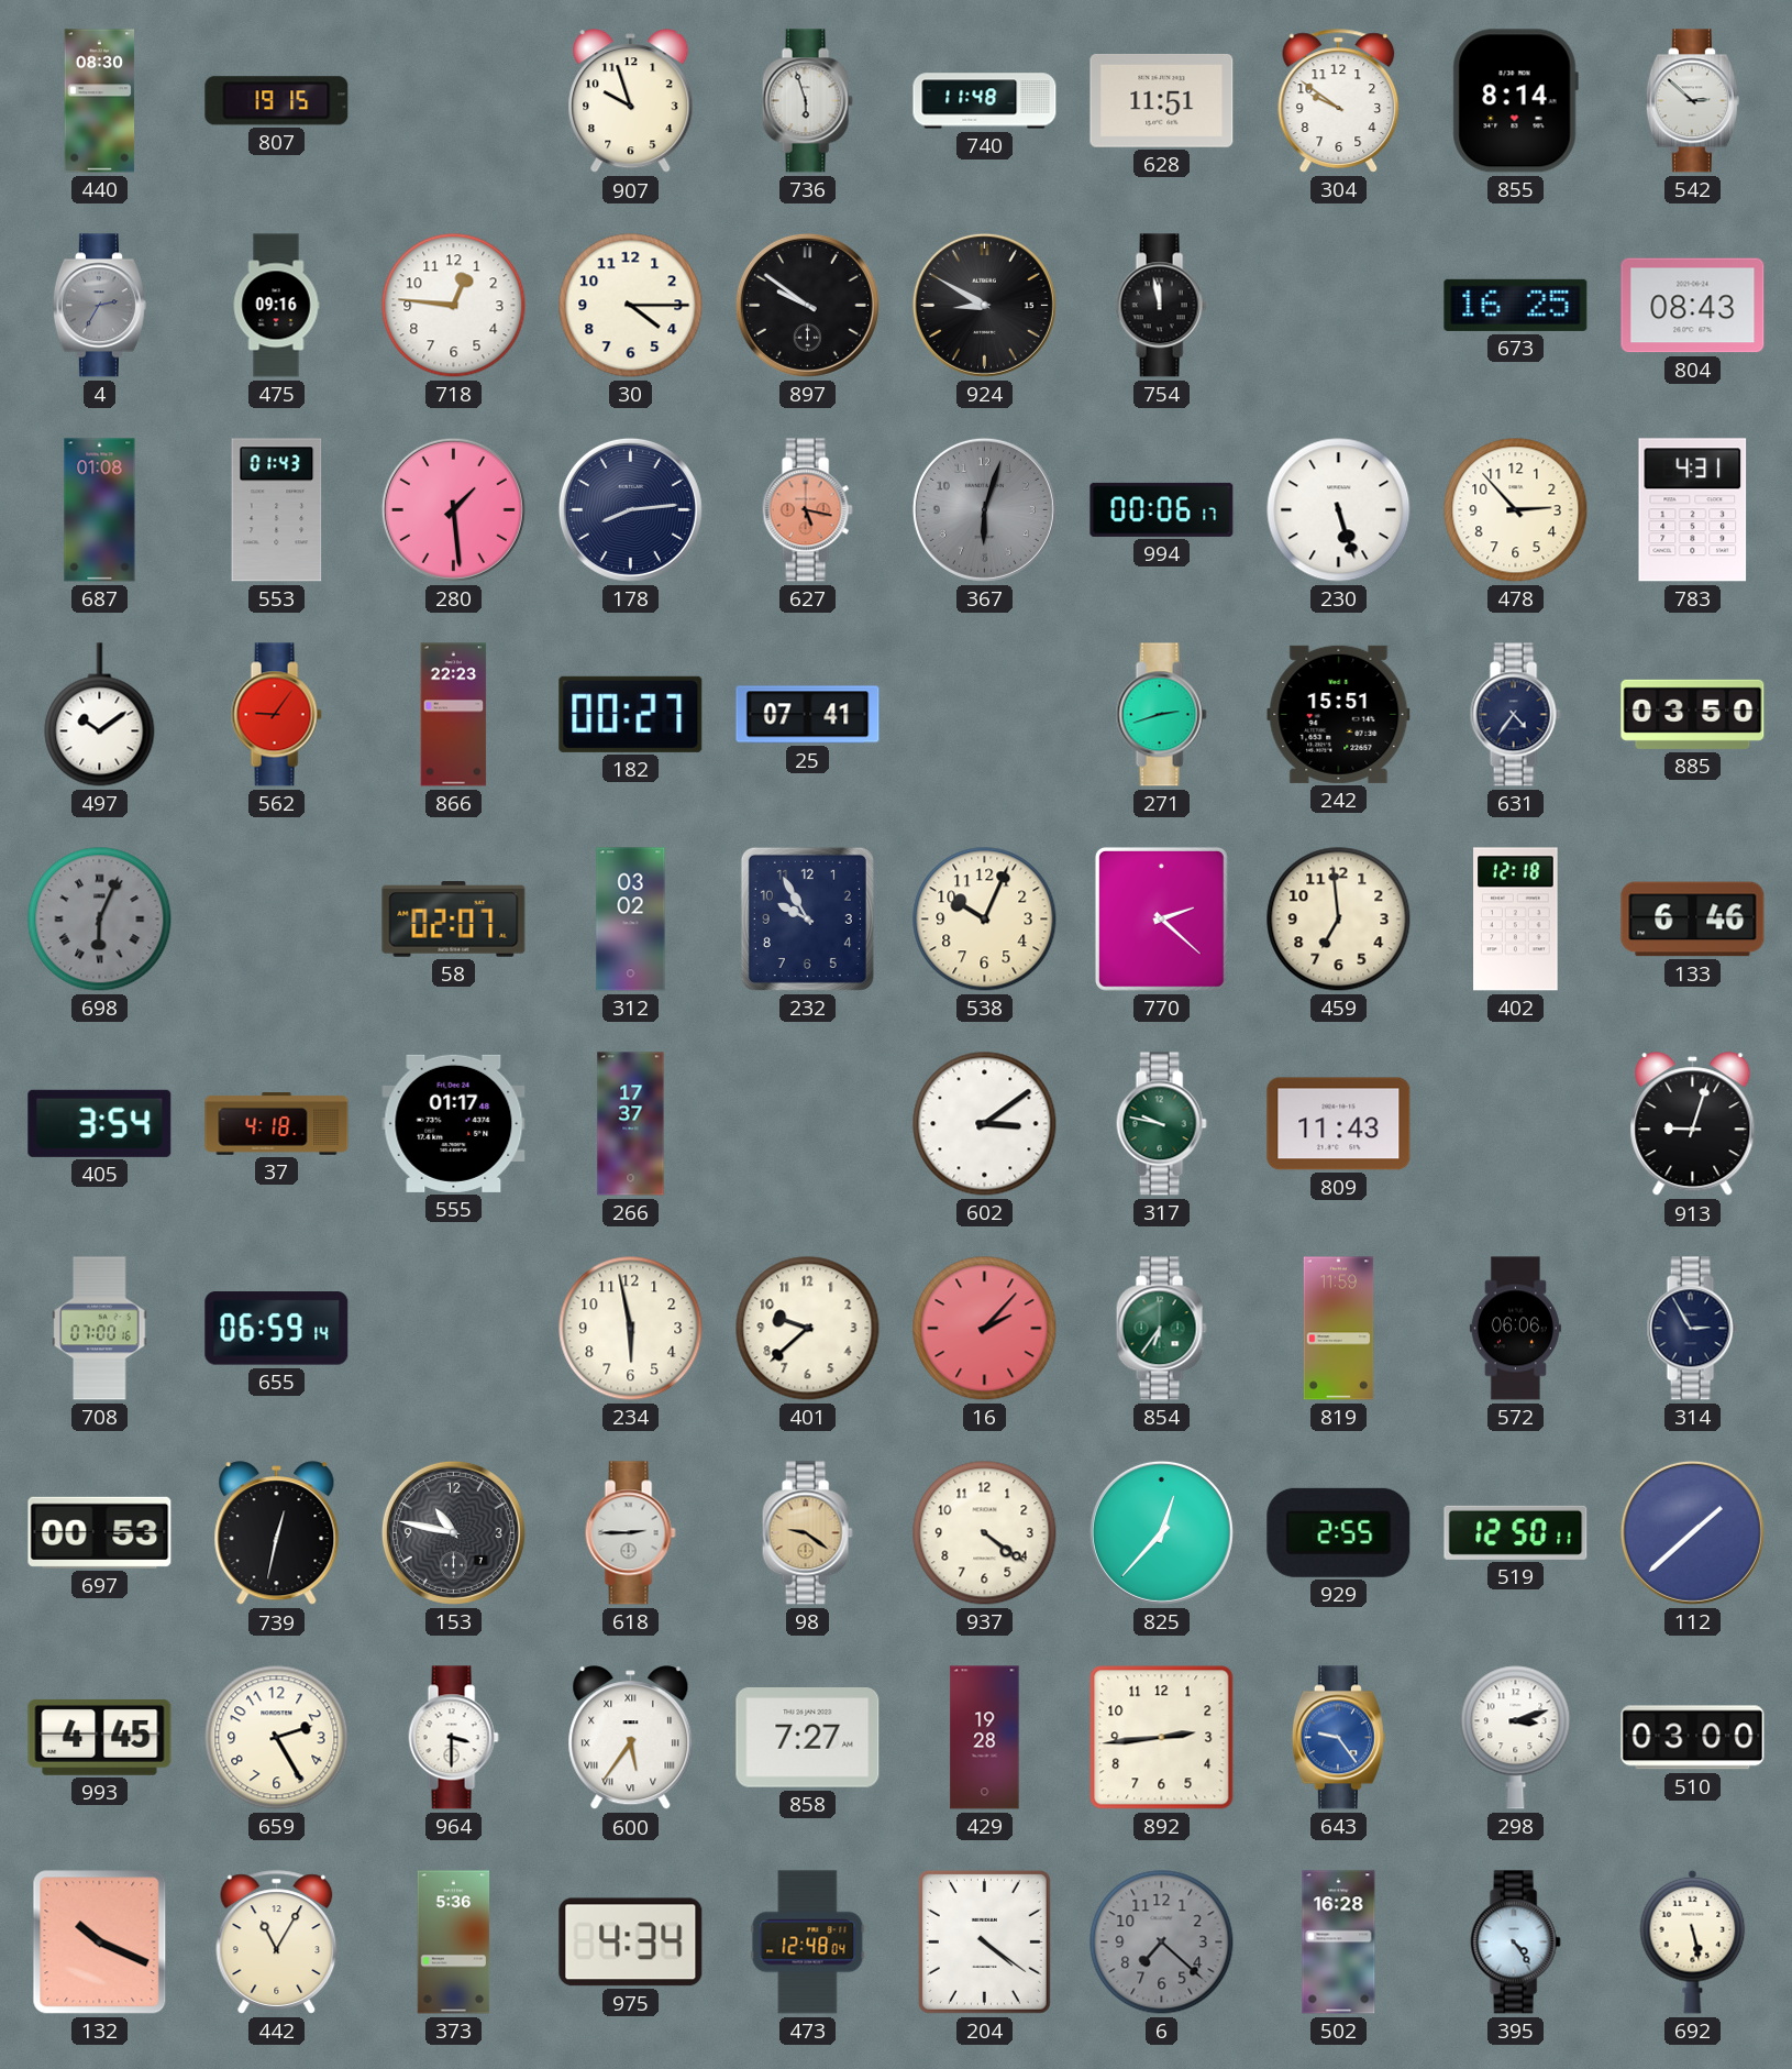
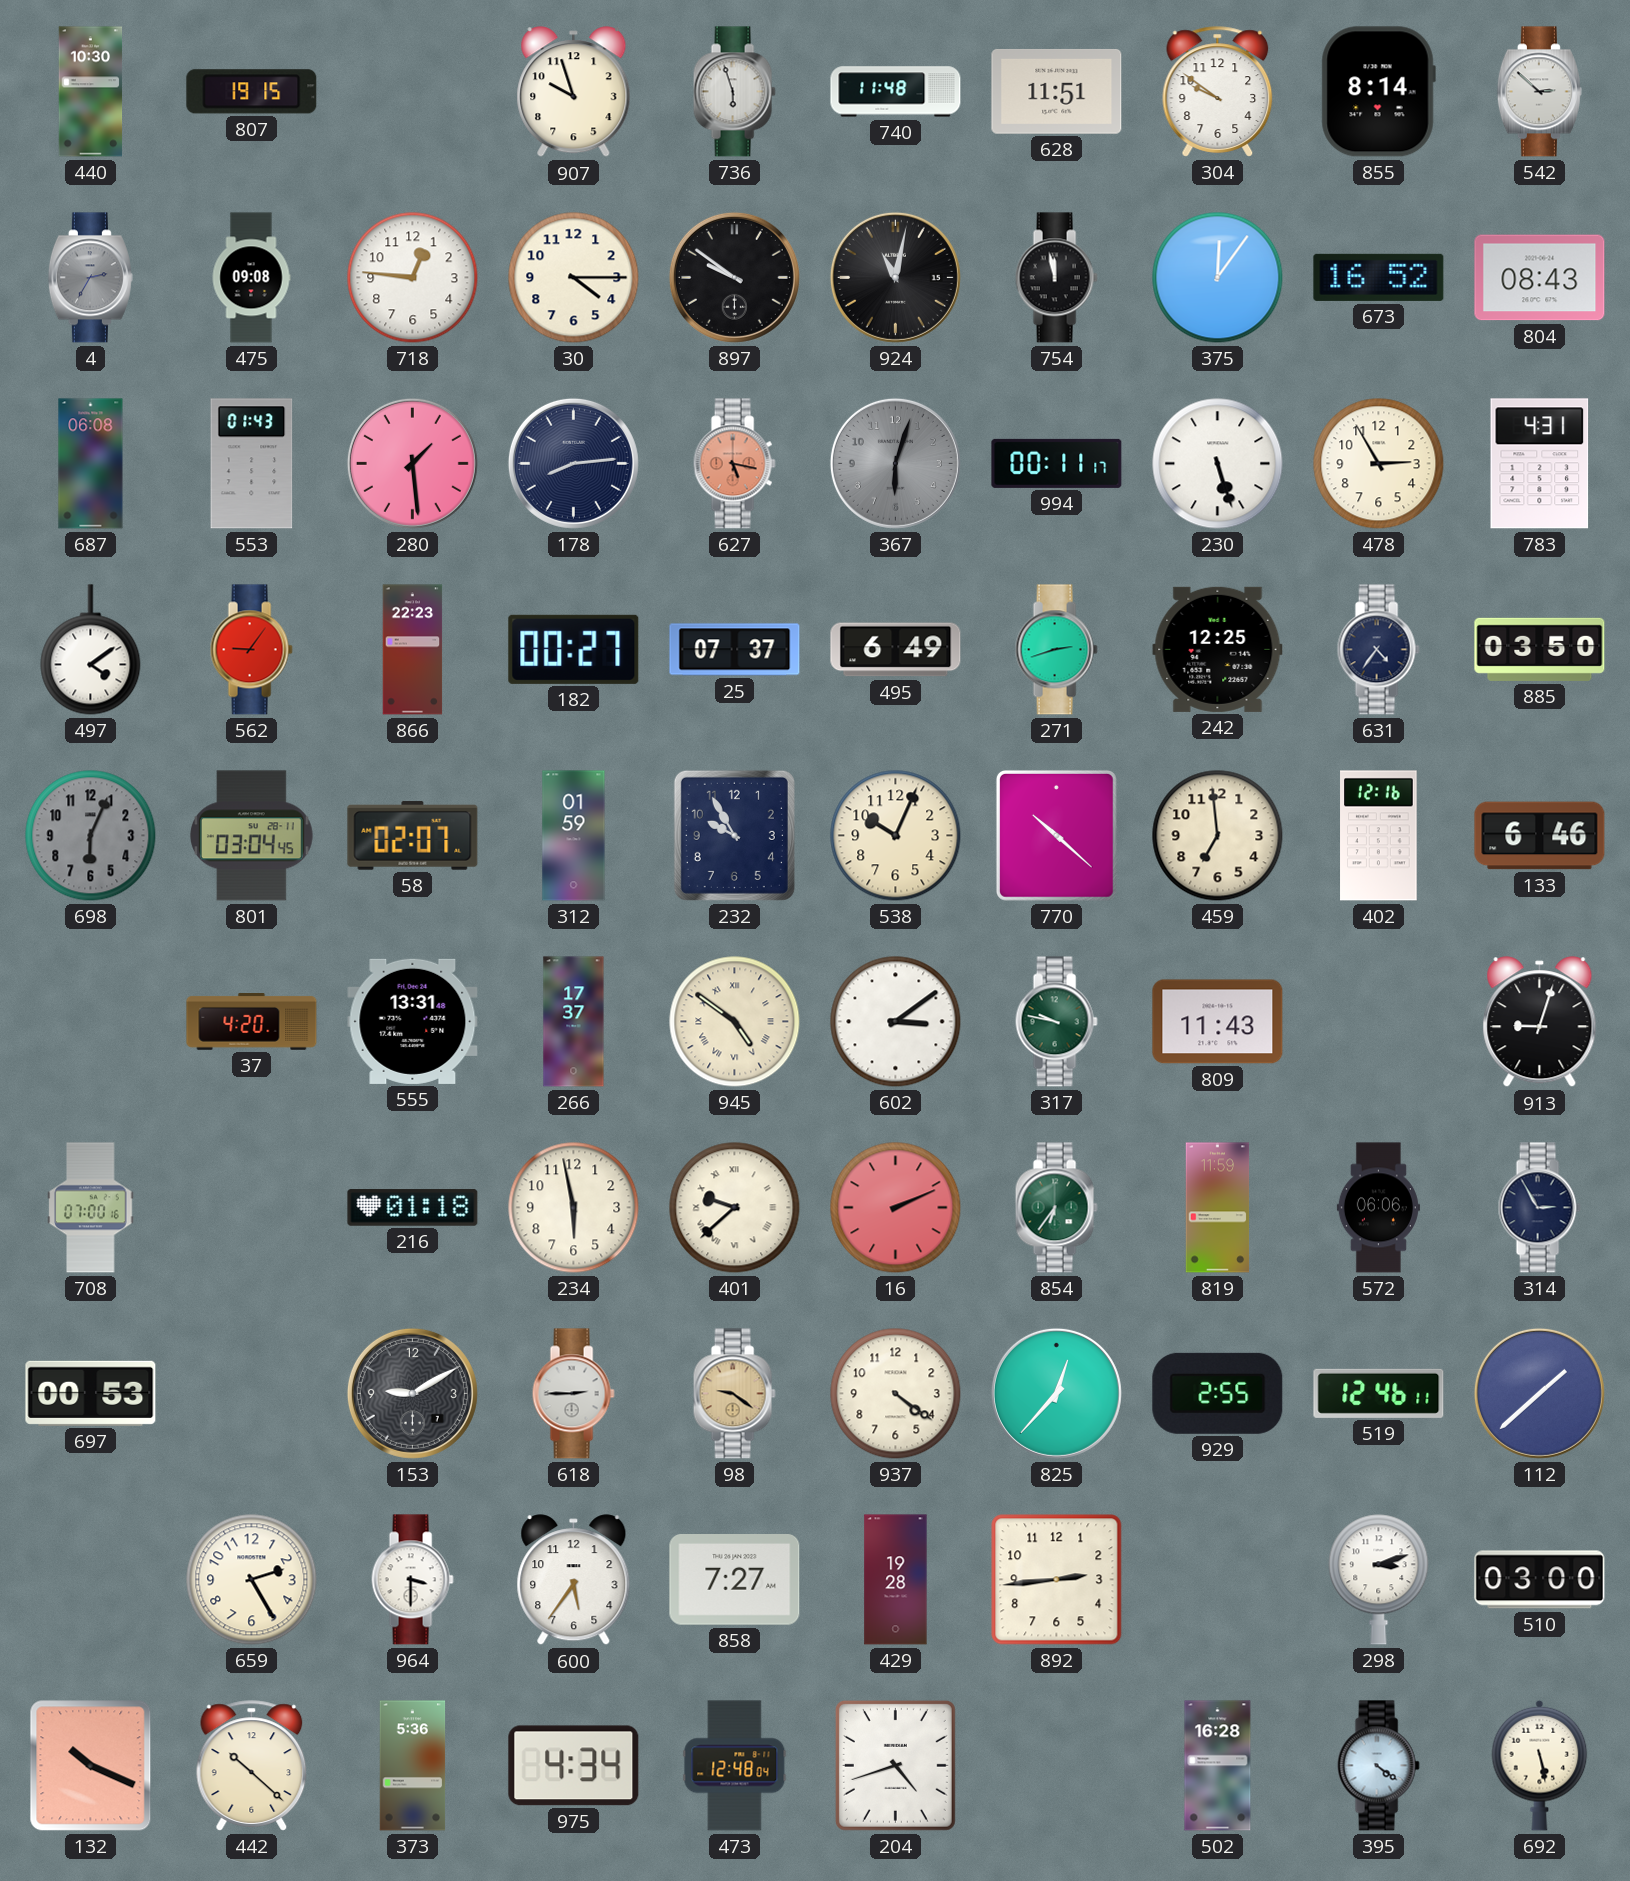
440: 08:30 -> 10:30 (91, 92)
475: 09:16 -> 09:08 (251, 278)
924: 8:50 -> 11:02 (895, 277)
375: none -> 12:06 (1218, 278)
673: 16:25 -> 16:52 (1379, 277)
687: 01:08 -> 06:08 (91, 464)
994: 00:06 -> 00:11 (1057, 463)
478: 2:53 -> 2:55 (1379, 464)
497: 10:09 -> 4:09 (91, 650)
25: 07:41 -> 07:37 (735, 650)
495: none -> 6:49 (896, 650)
242: 15:51 -> 12:25 (1218, 649)
698 numerals: Roman -> Arabic (91, 836)
801: none -> 03:04 (252, 836)
312: 03:02 -> 01:59 (574, 836)
770: 2:22 -> 10:22 (1056, 835)
402: 12:18 -> 12:16 (1379, 836)
405: 3:54 -> none (100, 1123)
37: 4:18 -> 4:20 (252, 1022)
555: 01:17 -> 13:31 (413, 1021)
945: none -> 4:51 (735, 1022)
655: 06:59 -> none (277, 1329)
216: none -> 01:18 (413, 1208)
401 numerals: Arabic -> Roman (735, 1208)
16: 2:07 -> 2:11 (896, 1208)
739: 12:32 -> none (277, 1533)
153: 10:47 -> 9:10 (412, 1393)
519: 12:50 -> 12:46 (1379, 1393)
993: 4:45 -> none (100, 1737)
600 numerals: Roman -> Arabic (574, 1580)
643: 9:24 -> none (1338, 1738)
442: 11:05 -> 10:22 (252, 1766)
204: 4:21 -> 4:42 (895, 1765)
6: 7:22 -> none (1162, 1943)
395: 4:24 -> 4:21 (1378, 1766)
